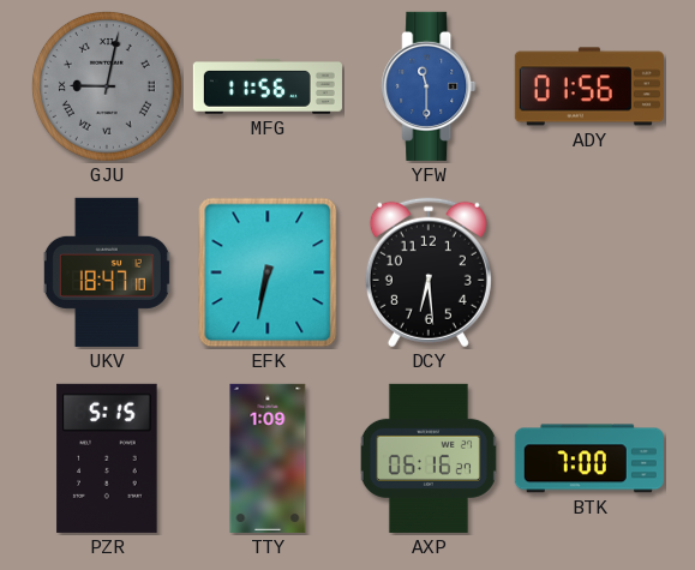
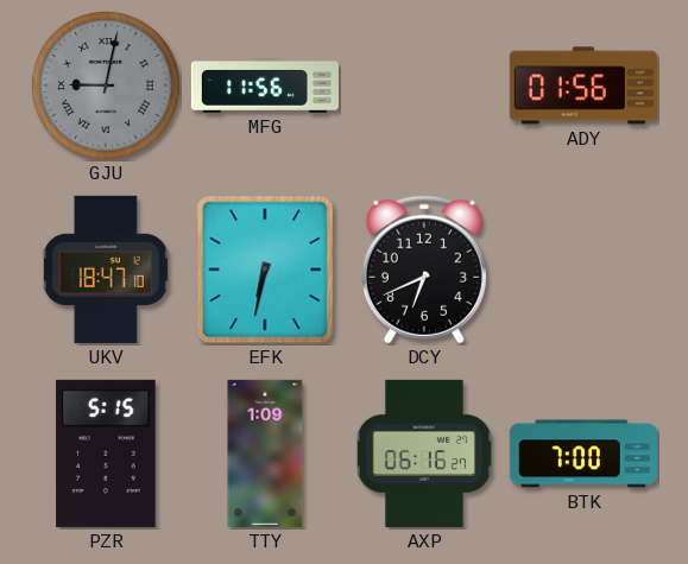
YFW: 11:30 -> none (429, 86)
DCY: 6:29 -> 6:41 (424, 270)
